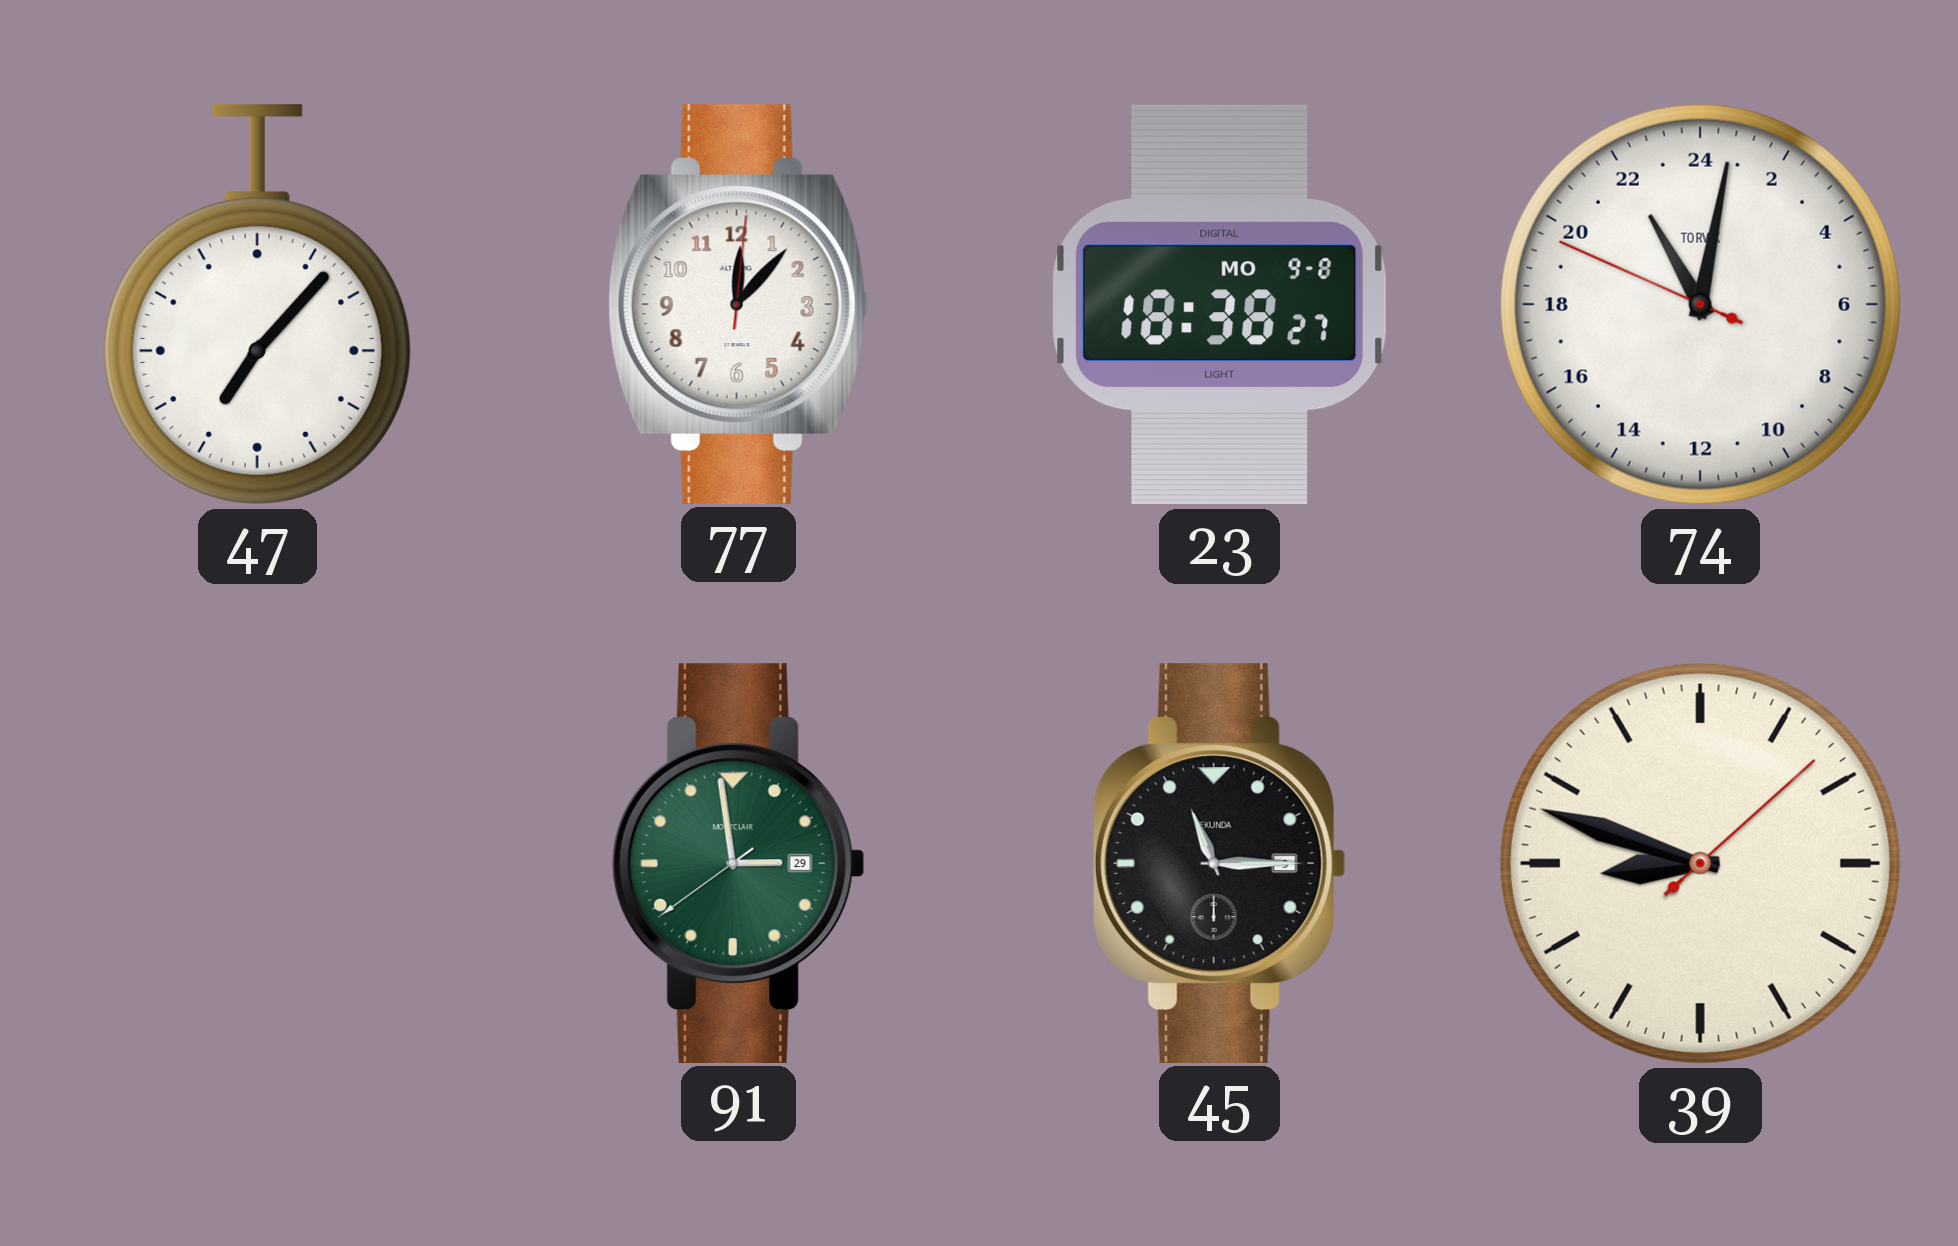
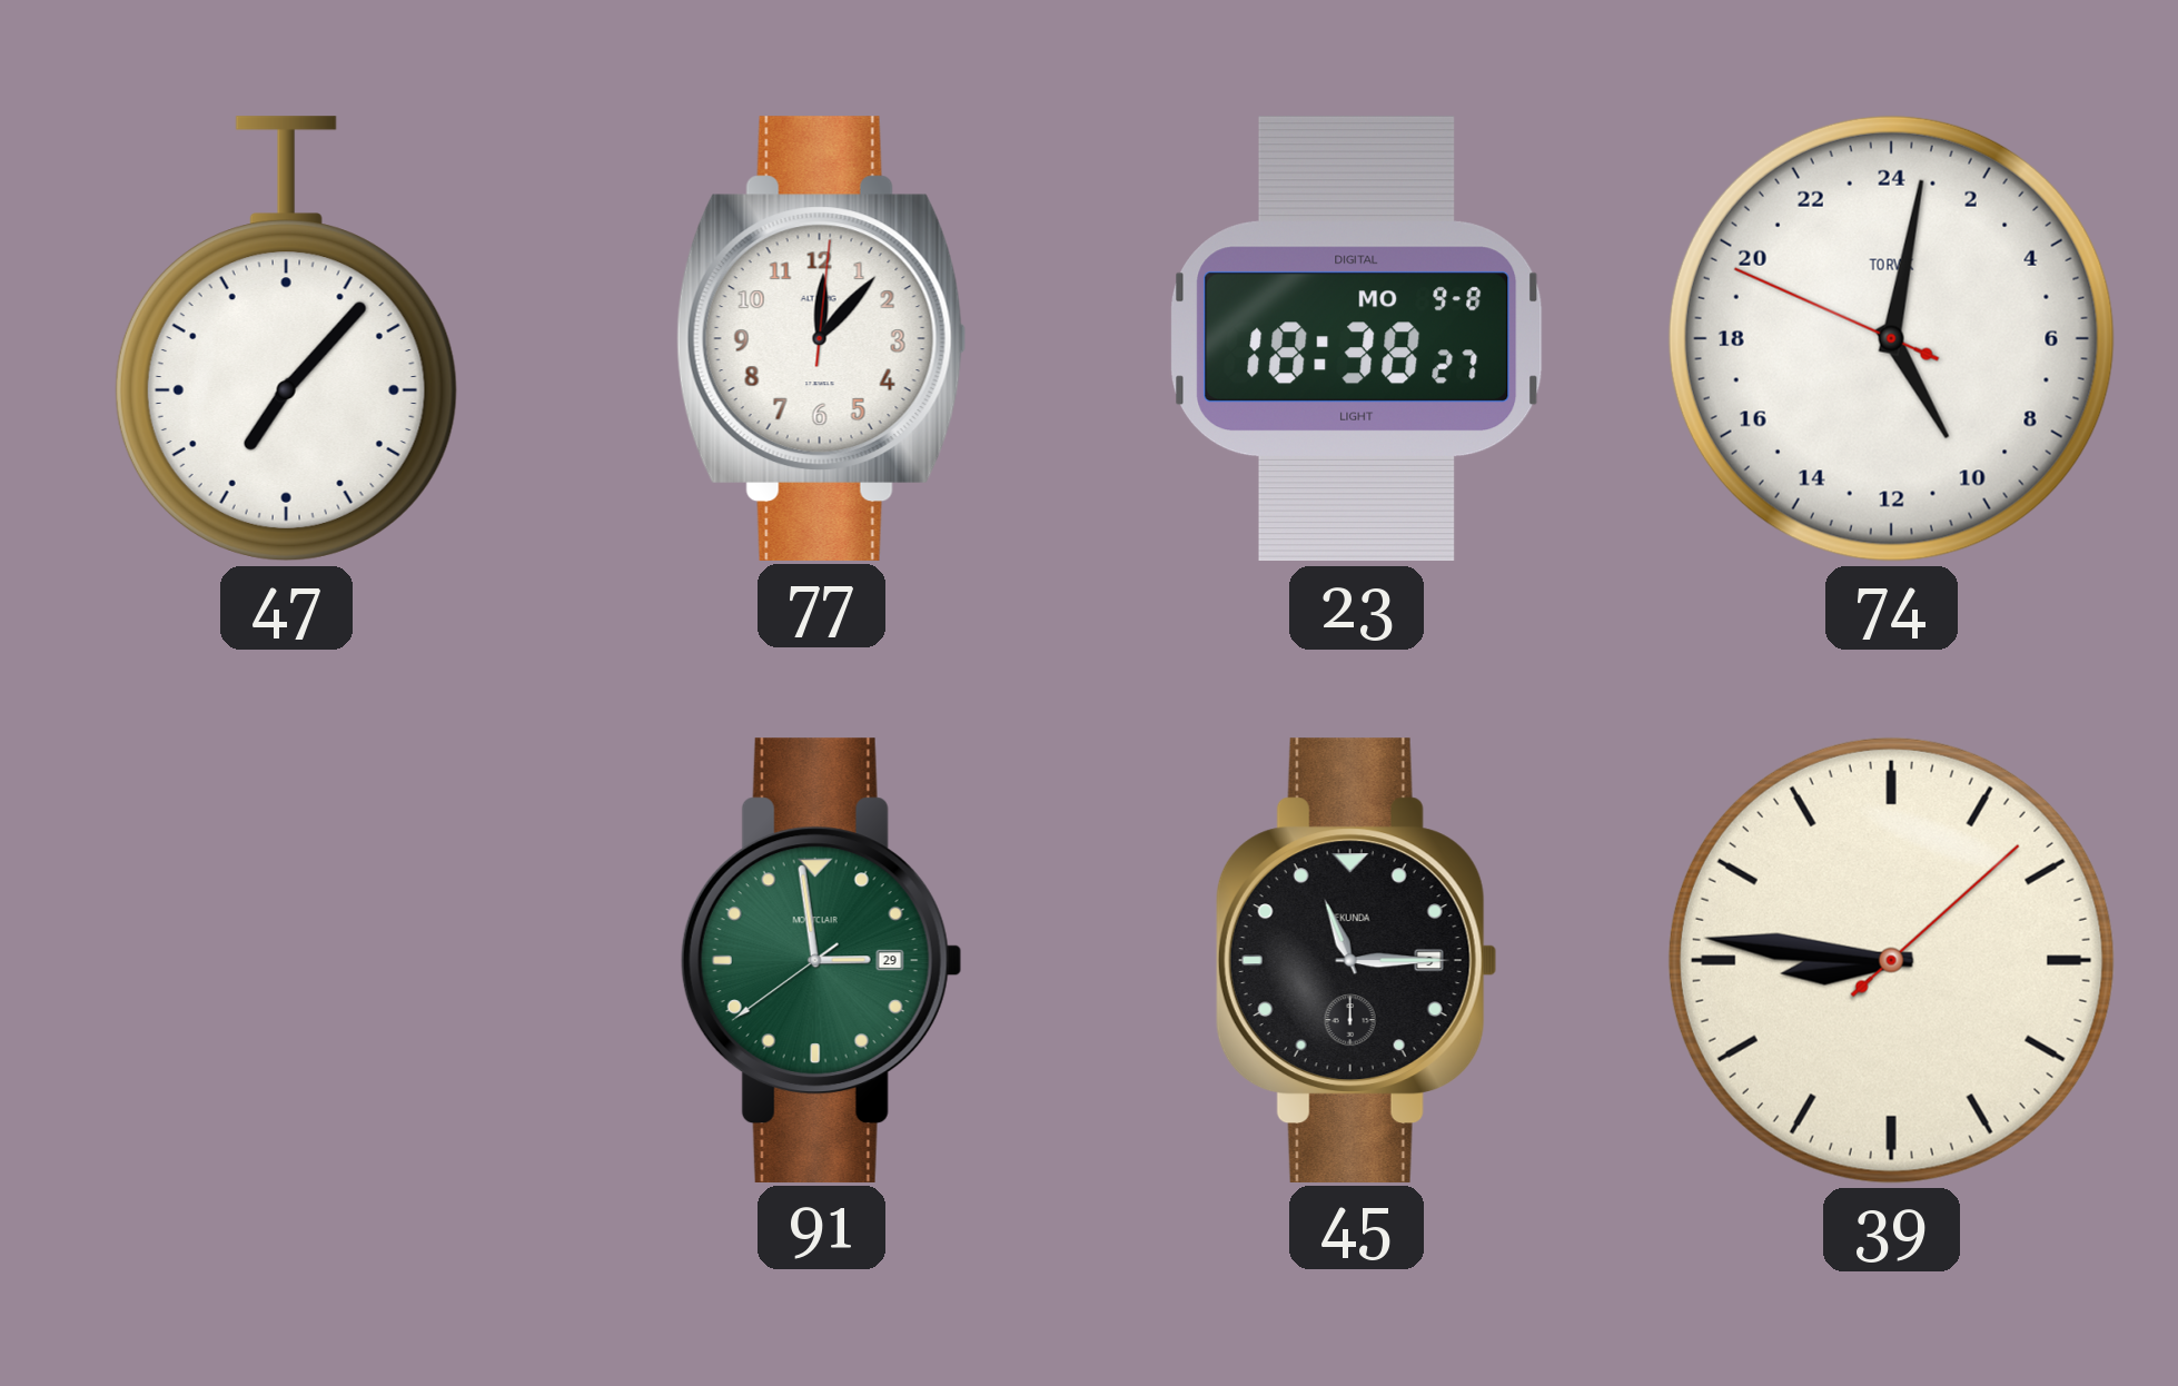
74: 22:01 -> 10:01 (1891, 338)
39: 8:48 -> 8:46 (1891, 960)
